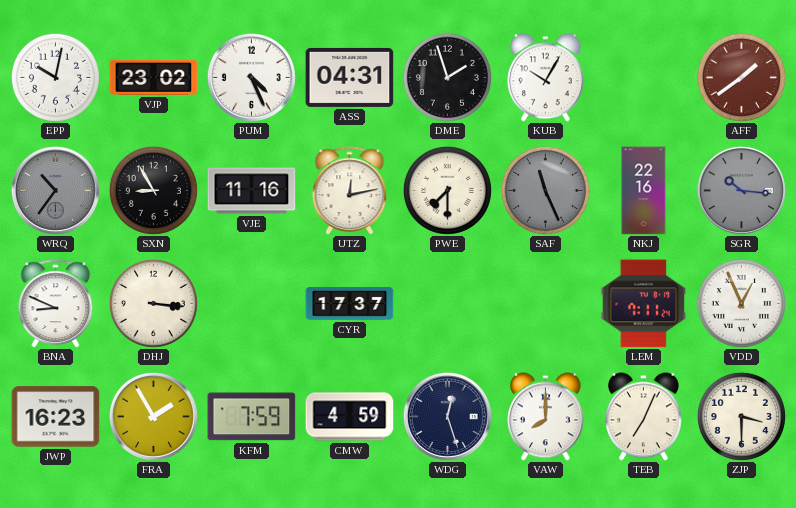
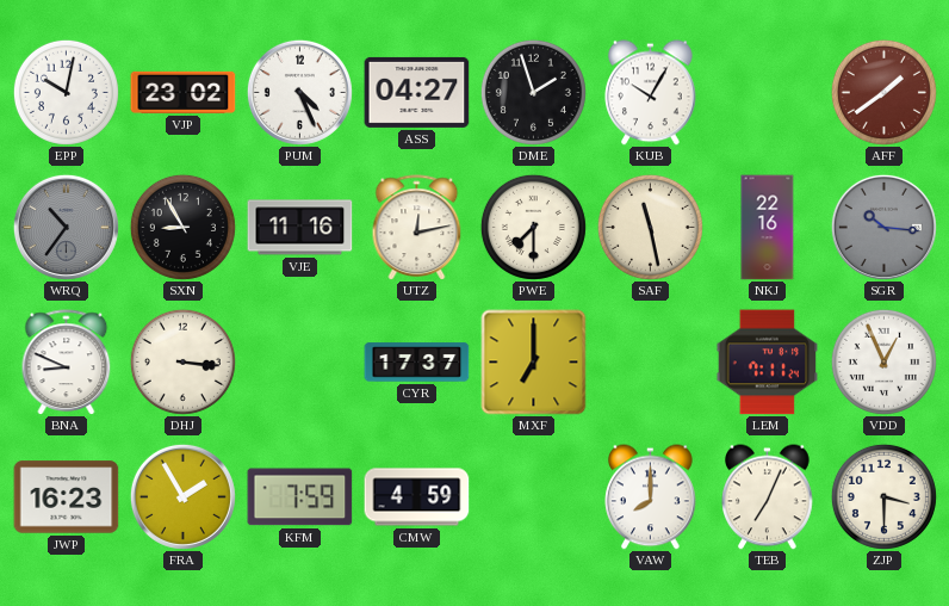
ASS: 04:31 -> 04:27 (417, 92)
SAF: 11:26 -> 11:28 (650, 227)
SAF dial: grey -> cream (650, 227)
MXF: none -> 7:00 (534, 363)
WDG: 12:27 -> none (447, 416)
